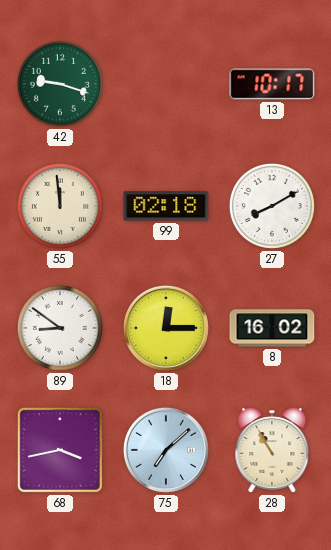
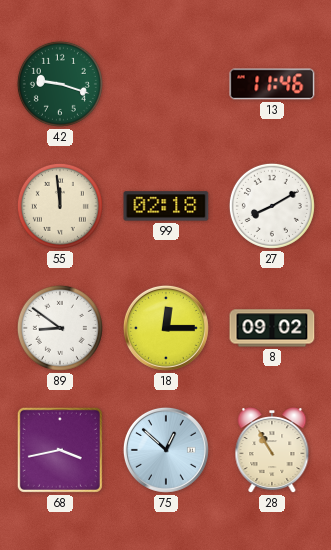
13: 10:17 -> 11:46 (272, 84)
8: 16:02 -> 09:02 (272, 328)
75: 7:08 -> 12:52 (166, 450)
